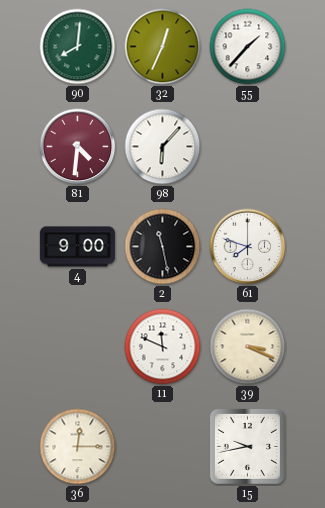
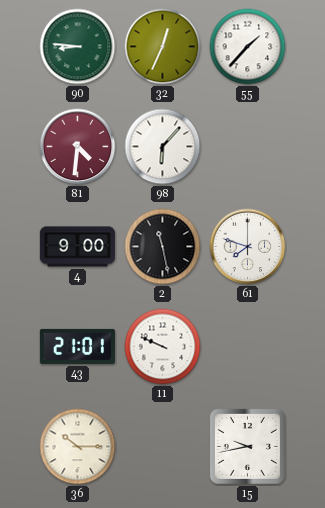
90: 8:01 -> 8:46 (78, 47)
43: none -> 21:01 (77, 346)
11: 11:49 -> 9:49 (163, 347)
39: 3:19 -> none (248, 347)
36: 12:15 -> 10:15 (78, 447)
